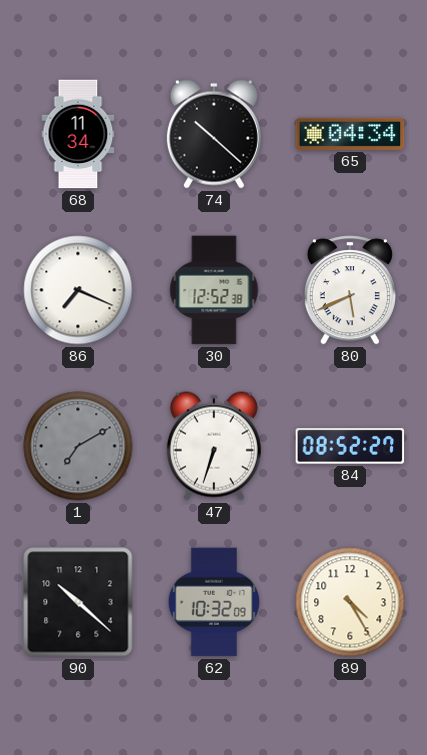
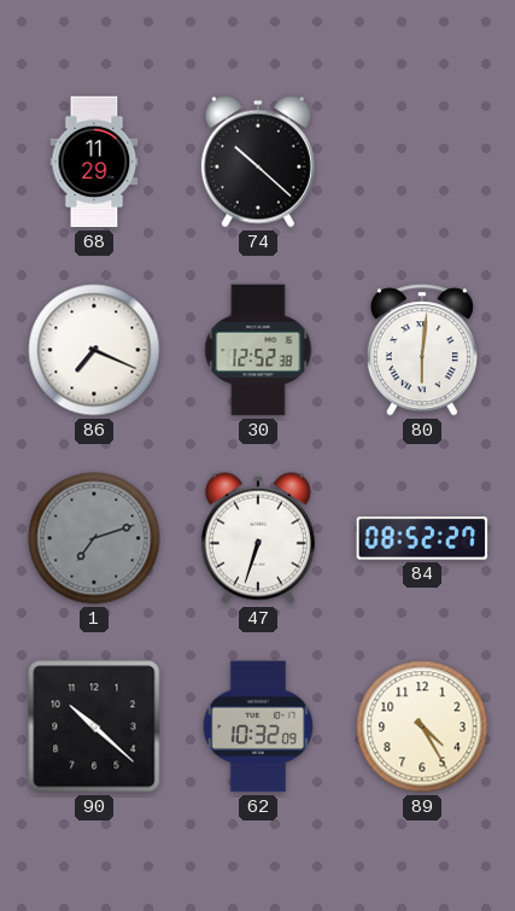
68: 11:34 -> 11:29 (94, 162)
65: 04:34 -> none (350, 134)
80: 5:41 -> 6:01 (422, 350)
1: 7:10 -> 7:12 (94, 538)
